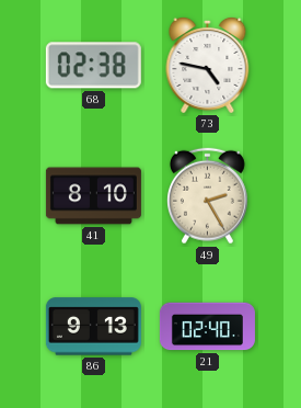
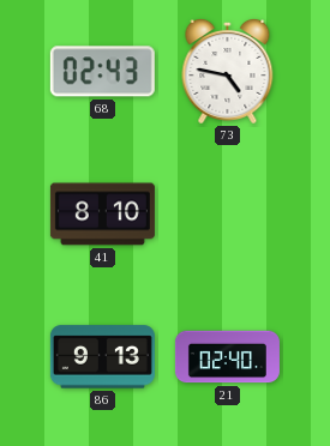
68: 02:38 -> 02:43 (102, 72)
49: 2:25 -> none (207, 196)
